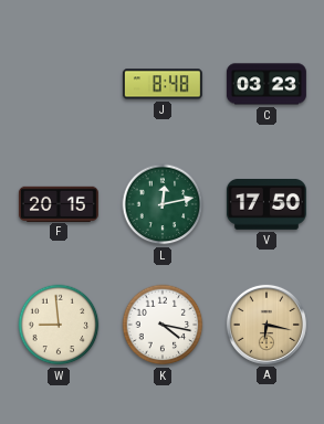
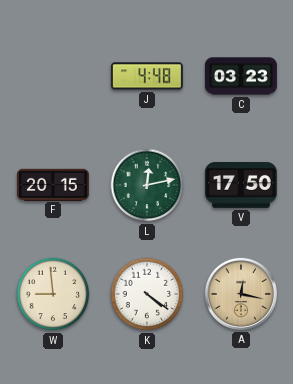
J: 8:48 -> 4:48 (147, 76)
K: 4:17 -> 4:21 (147, 294)
A: 6:17 -> 12:17 (241, 294)
